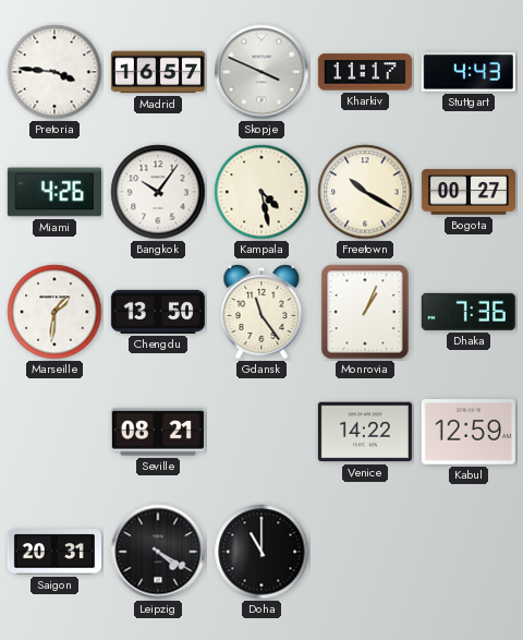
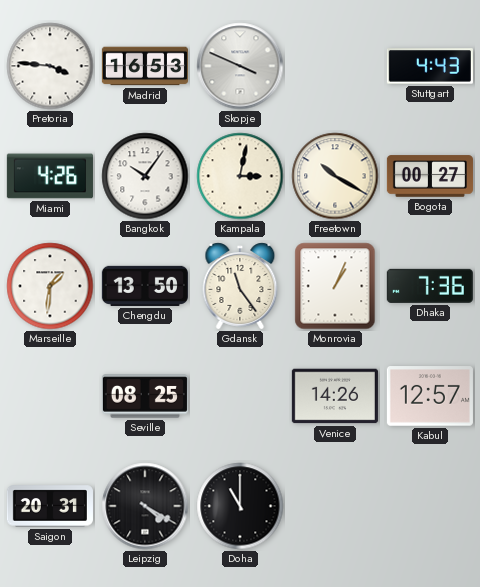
Madrid: 16:57 -> 16:53 (145, 66)
Kharkiv: 11:17 -> none (365, 72)
Kampala: 4:28 -> 3:02 (240, 176)
Seville: 08:21 -> 08:25 (145, 396)
Venice: 14:22 -> 14:26 (335, 396)
Kabul: 12:59 -> 12:57 (430, 396)
